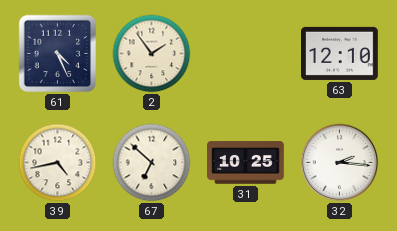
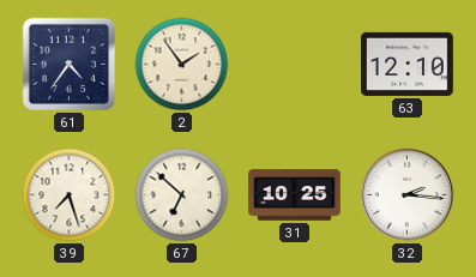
61: 4:26 -> 4:36 (70, 65)
39: 4:43 -> 7:27 (70, 195)
